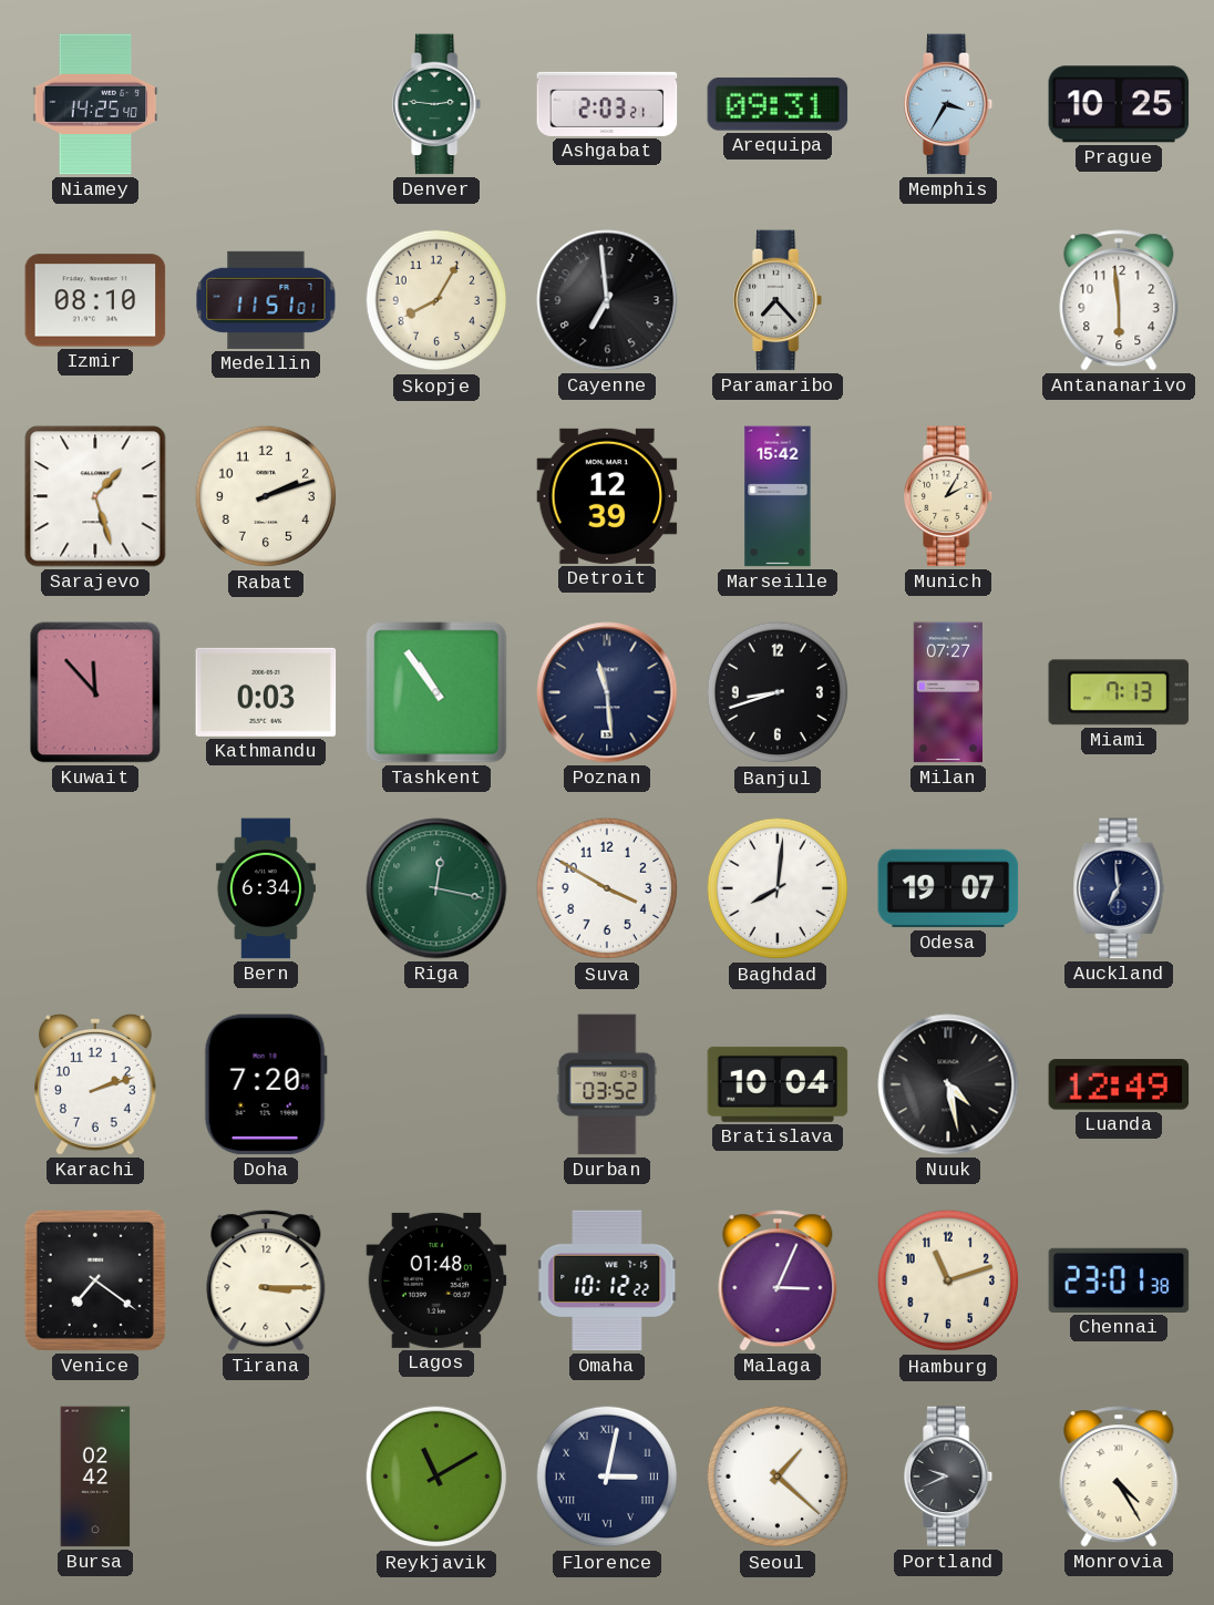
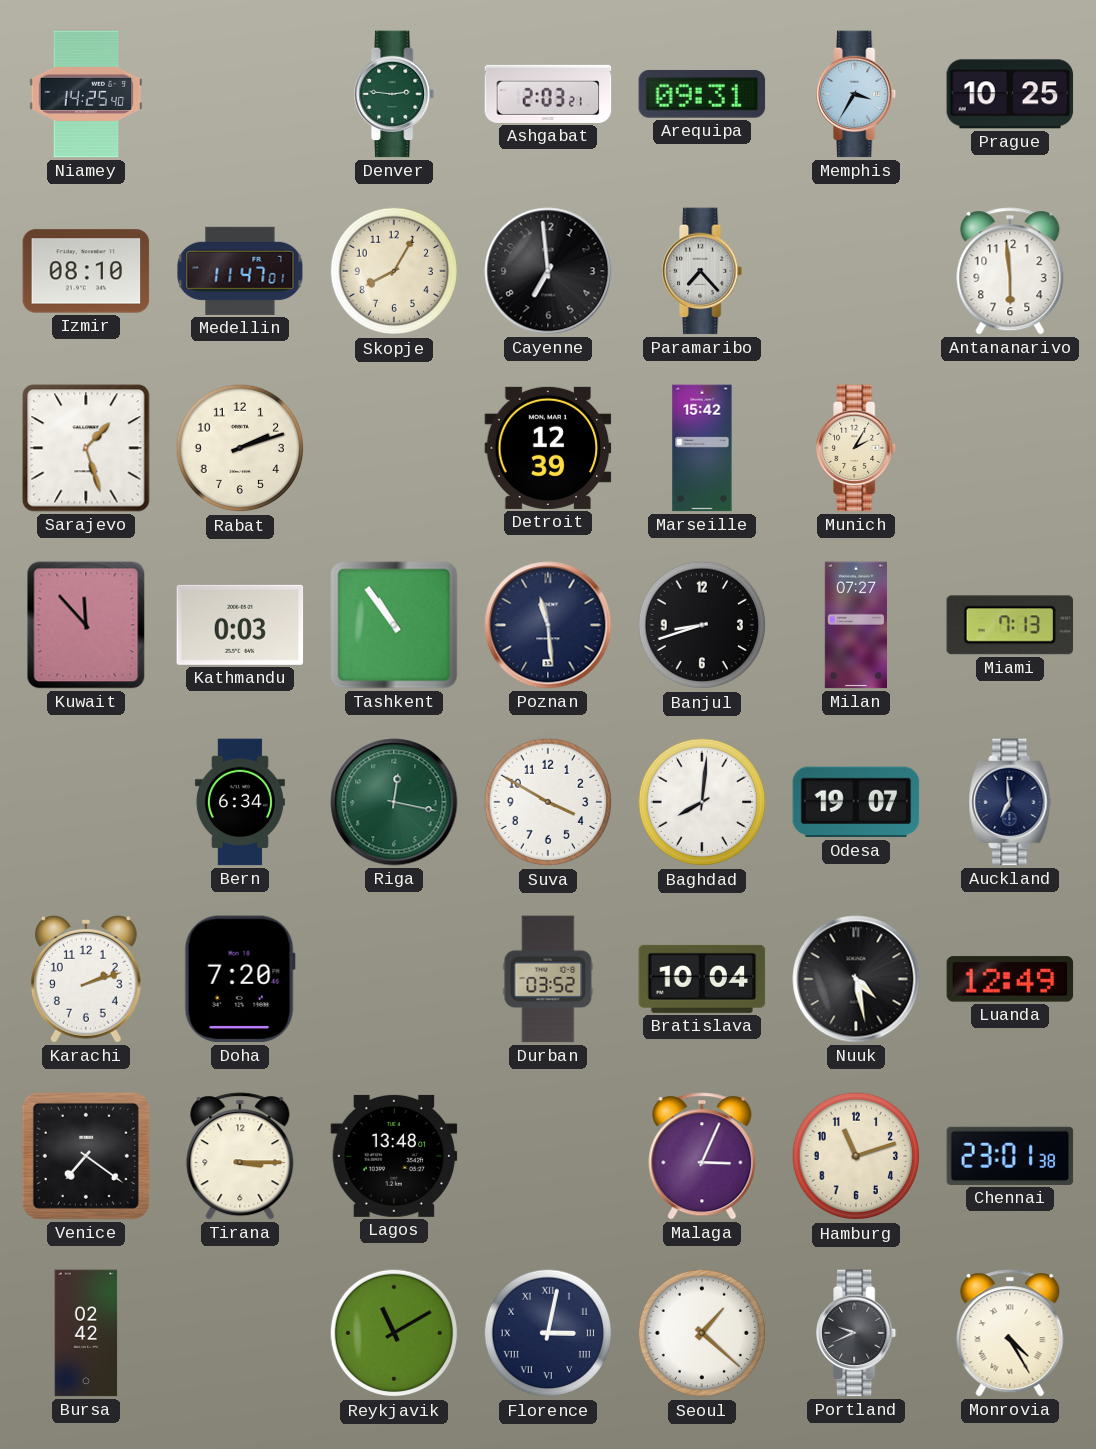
Medellin: 11:51 -> 11:47 (240, 271)
Lagos: 01:48 -> 13:48 (394, 1156)
Omaha: 10:12 -> none (607, 1280)
